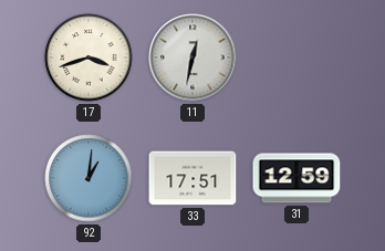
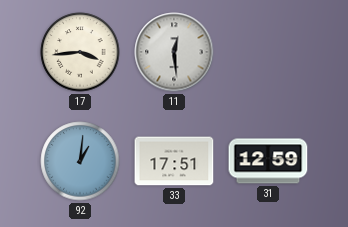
17: 3:42 -> 3:44 (80, 52)
11: 12:32 -> 12:29 (174, 52)
